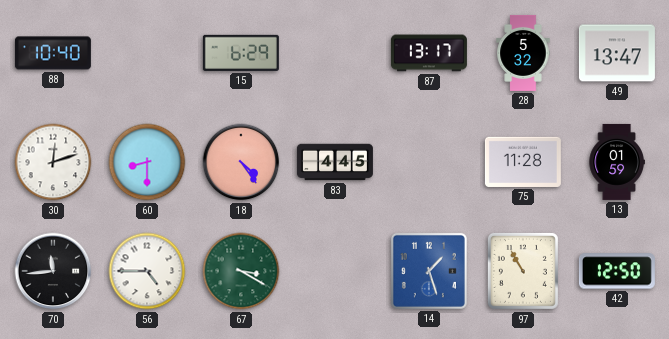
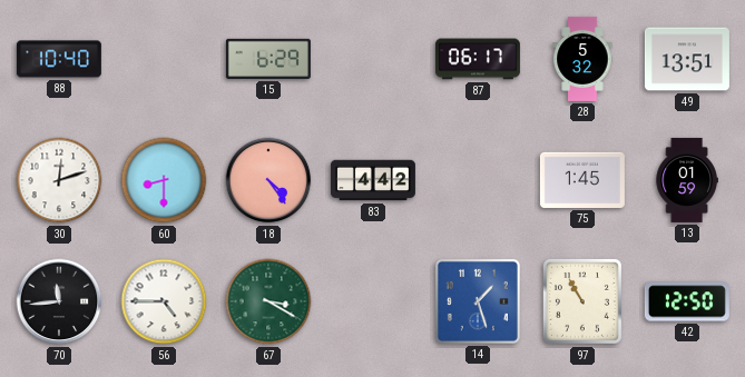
87: 13:17 -> 06:17 (478, 59)
49: 13:47 -> 13:51 (687, 59)
83: 4:45 -> 4:42 (373, 180)
75: 11:28 -> 1:45 (582, 180)
